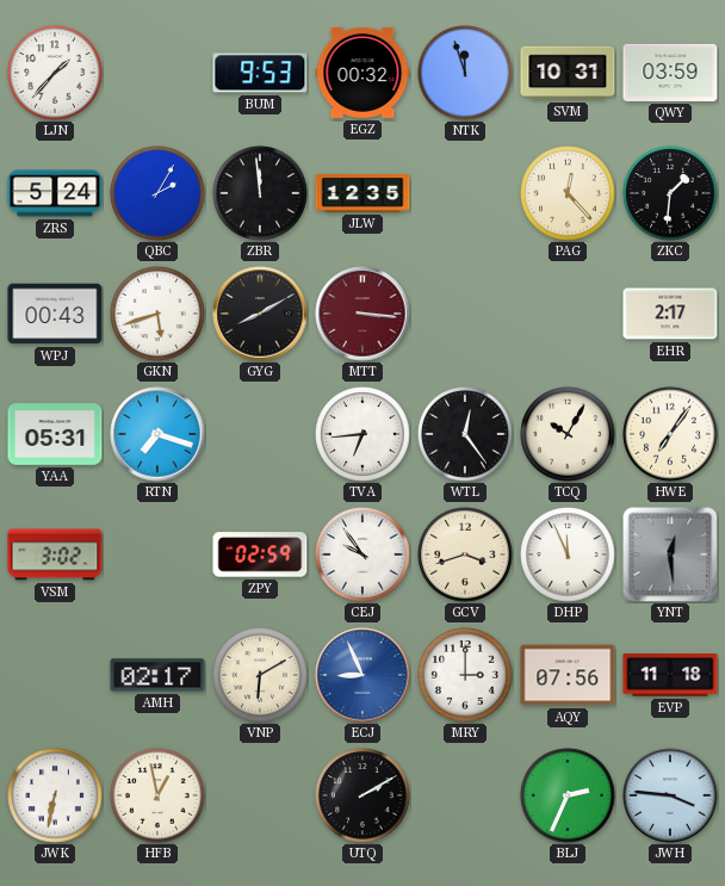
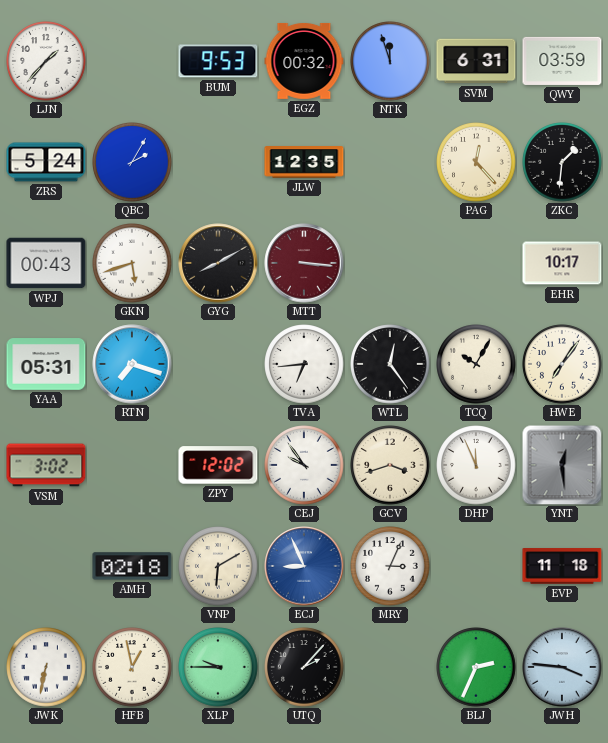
SVM: 10:31 -> 6:31 (476, 61)
ZBR: 11:59 -> none (260, 193)
EHR: 2:17 -> 10:17 (562, 263)
ZPY: 02:59 -> 12:02 (218, 465)
AMH: 02:17 -> 02:18 (132, 566)
MRY: 3:00 -> 3:04 (390, 566)
AQY: 07:56 -> none (568, 675)
XLP: none -> 9:45 (218, 667)
UTQ: 2:10 -> 2:07 (304, 667)
